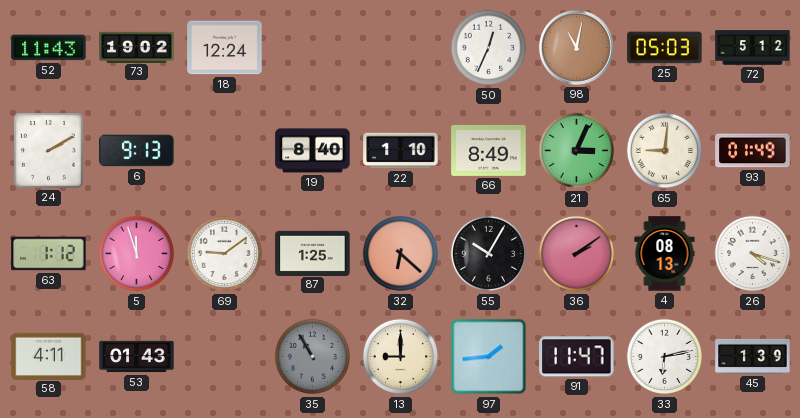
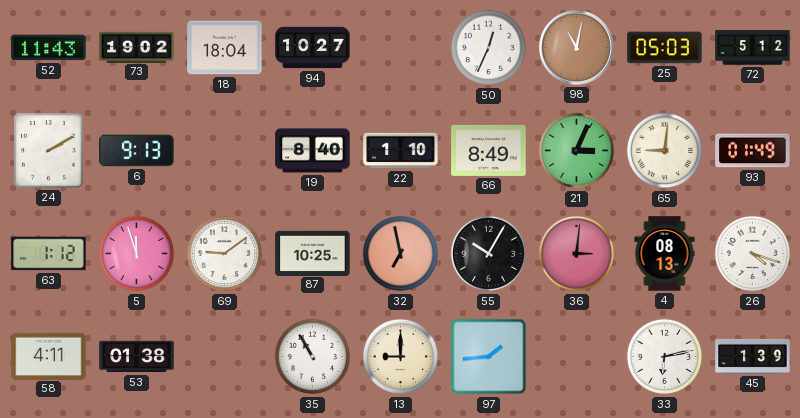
18: 12:24 -> 18:04 (225, 48)
94: none -> 10:27 (313, 48)
87: 1:25 -> 10:25 (313, 253)
32: 6:22 -> 6:58 (401, 254)
36: 2:09 -> 3:01 (577, 254)
53: 01:43 -> 01:38 (137, 357)
35 dial: grey -> white (313, 357)
91: 11:47 -> none (577, 357)
